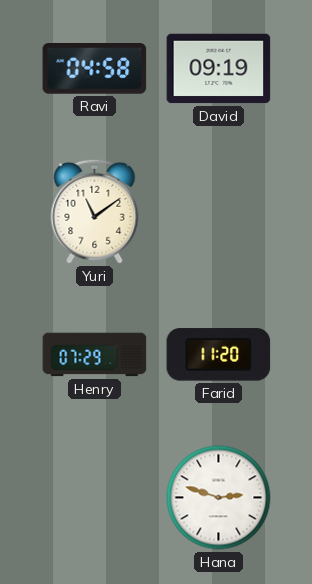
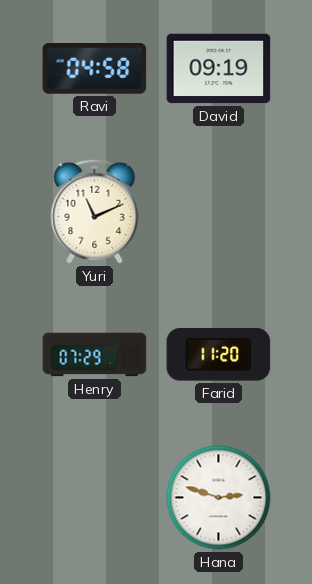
Yuri: 11:09 -> 11:11 (95, 211)
